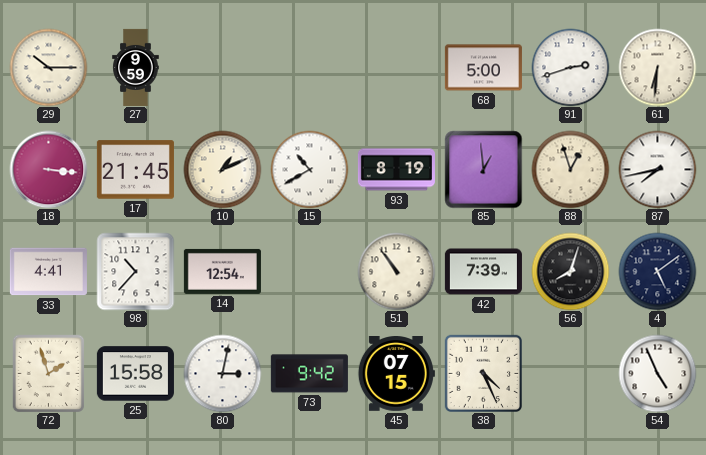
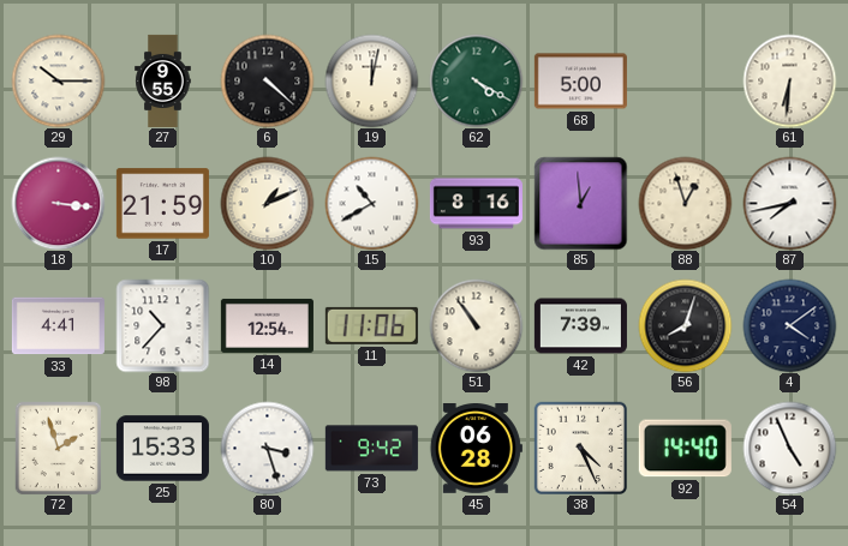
27: 9:59 -> 9:55 (163, 80)
6: none -> 4:22 (267, 80)
19: none -> 12:02 (371, 80)
62: none -> 4:20 (476, 80)
91: 2:42 -> none (570, 67)
17: 21:45 -> 21:59 (162, 204)
93: 8:19 -> 8:16 (476, 204)
11: none -> 11:06 (371, 325)
4: 5:09 -> 4:09 (789, 325)
25: 15:58 -> 15:33 (162, 449)
80: 3:02 -> 3:27 (267, 448)
45: 07:15 -> 06:28 (476, 449)
92: none -> 14:40 (685, 449)
